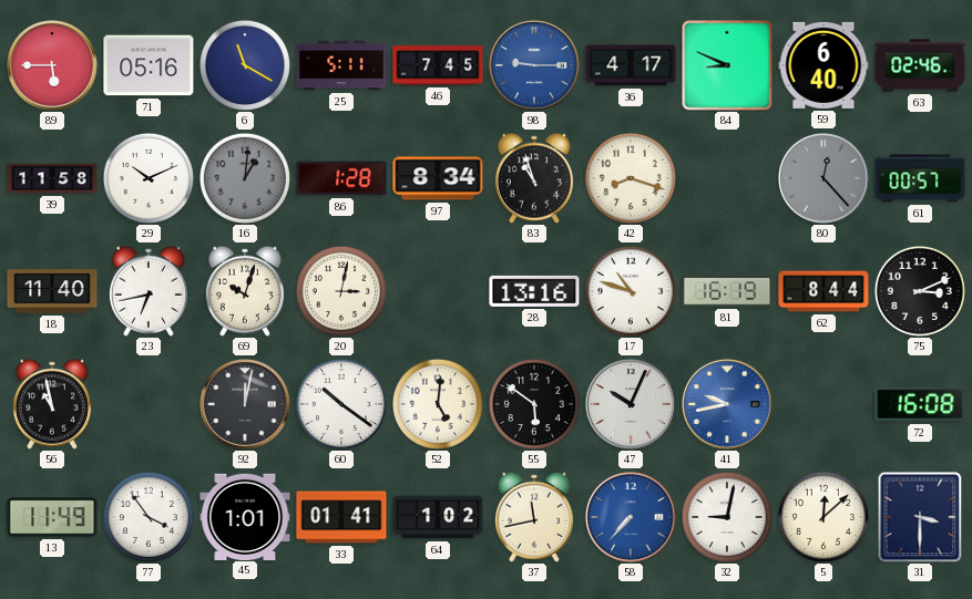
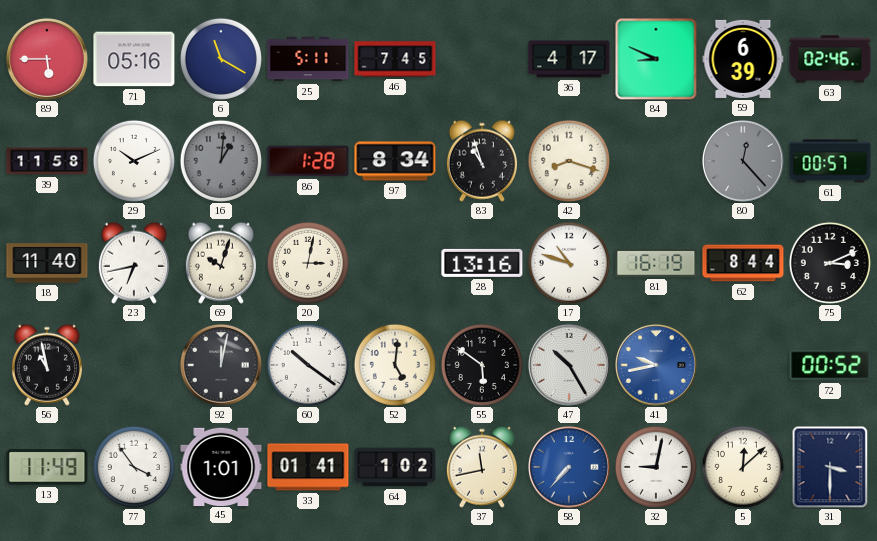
98: 9:15 -> none (534, 65)
59: 6:40 -> 6:39 (743, 59)
47: 10:04 -> 10:25 (569, 365)
72: 16:08 -> 00:52 (830, 365)
